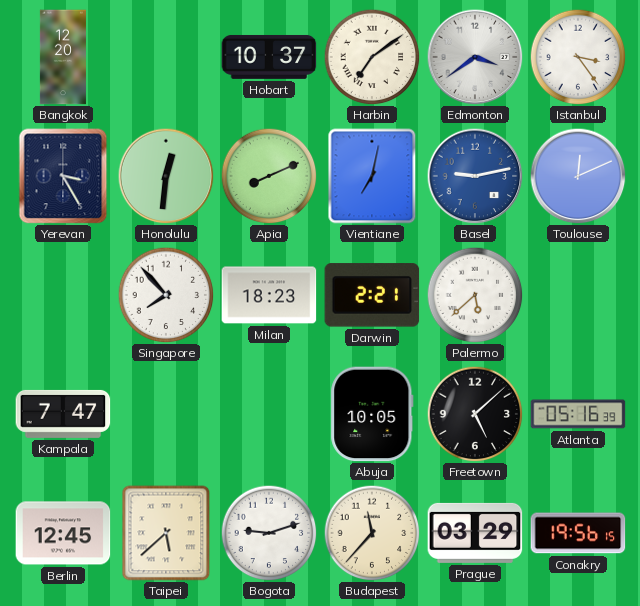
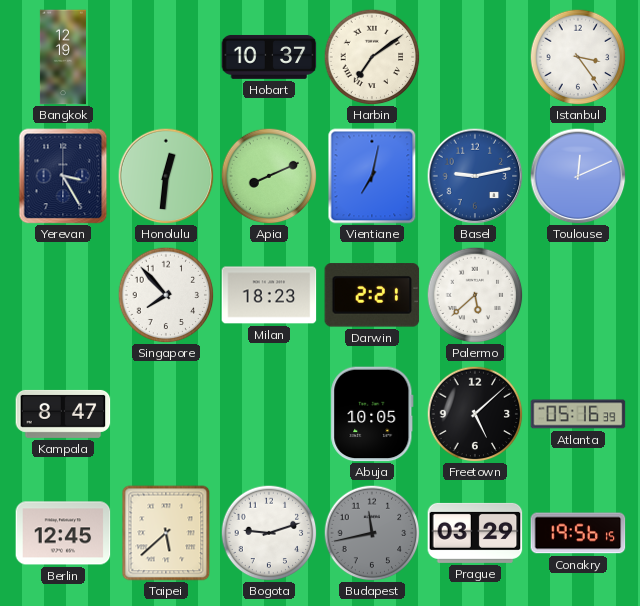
Bangkok: 12:20 -> 12:19 (63, 57)
Edmonton: 3:39 -> none (475, 57)
Kampala: 7:47 -> 8:47 (63, 414)
Budapest: 11:37 -> 11:43 (372, 533)
Budapest dial: cream -> grey (372, 533)
